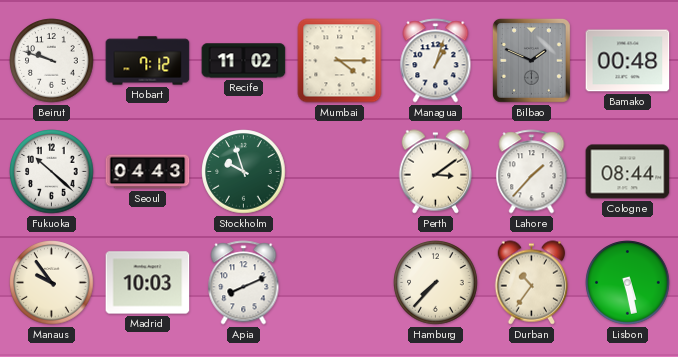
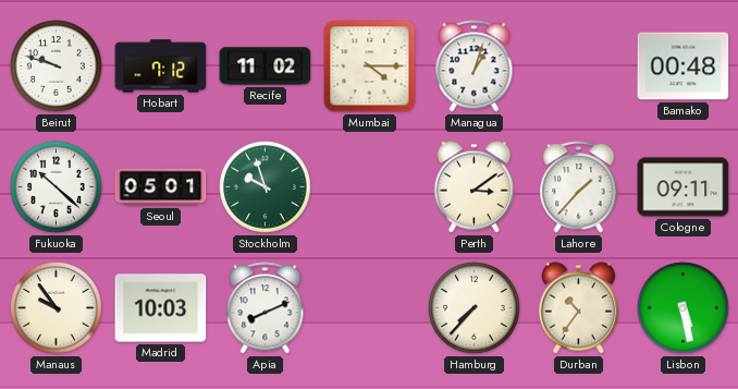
Bilbao: 1:49 -> none (531, 60)
Seoul: 04:43 -> 05:01 (161, 187)
Cologne: 08:44 -> 09:11 (684, 187)
